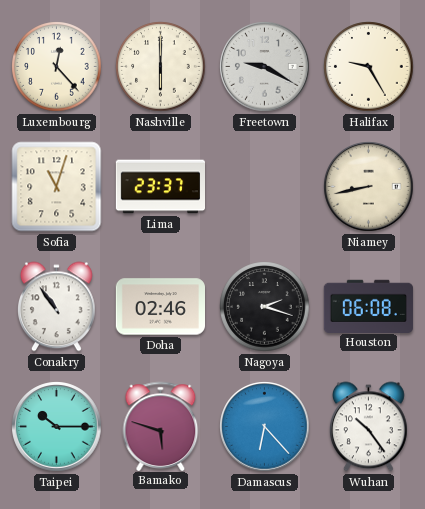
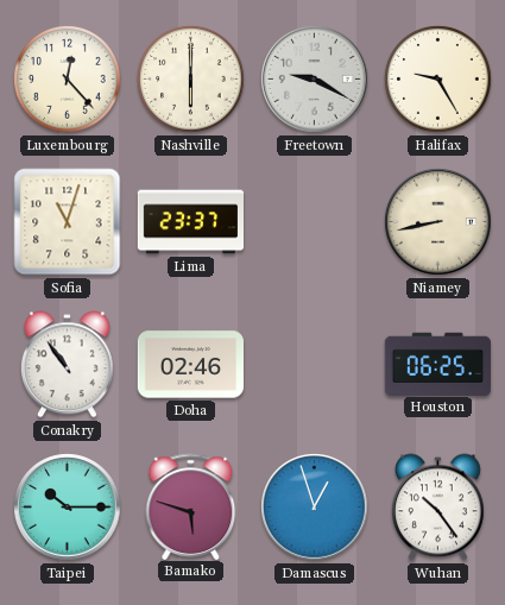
Nagoya: 2:18 -> none (265, 307)
Houston: 06:08 -> 06:25 (437, 364)
Damascus: 6:23 -> 12:57 (315, 508)
